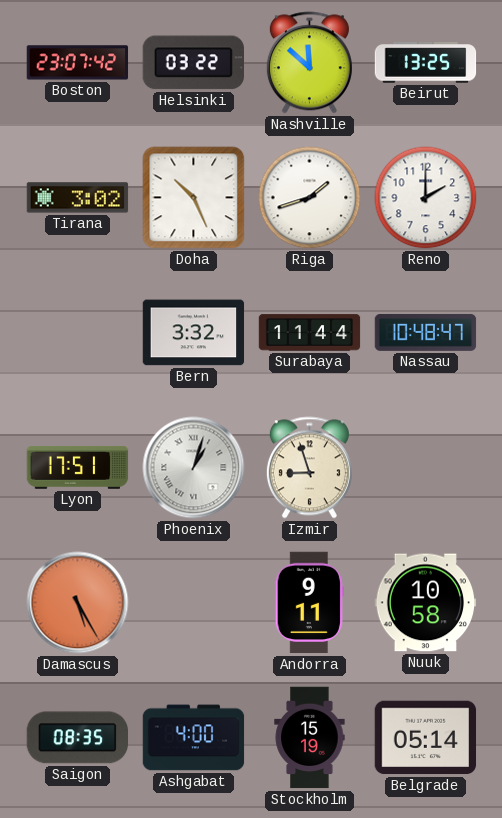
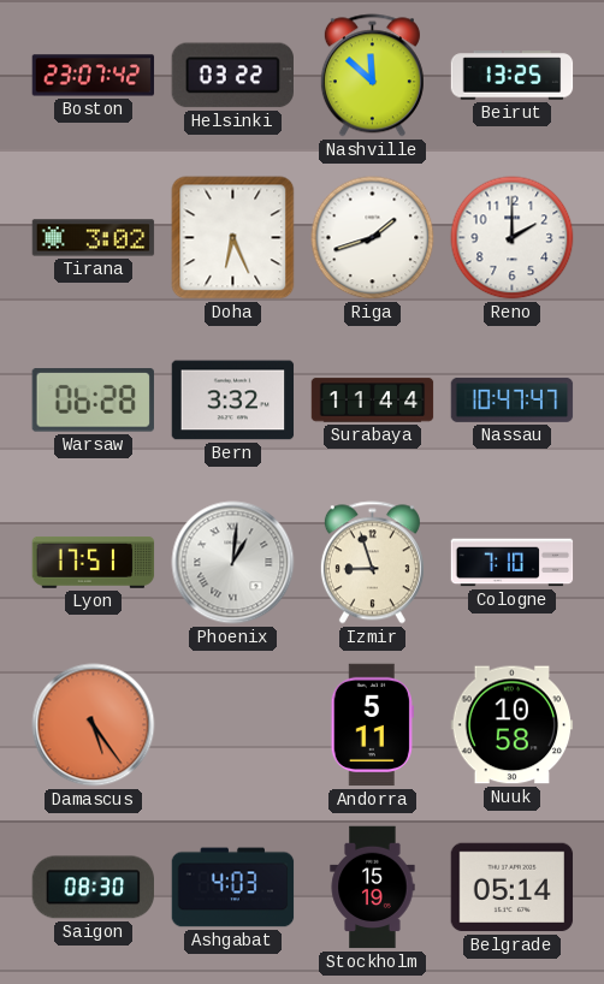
Doha: 10:26 -> 6:26 (233, 238)
Warsaw: none -> 06:28 (93, 401)
Nassau: 10:48 -> 10:47 (513, 399)
Phoenix: 1:03 -> 1:01 (233, 563)
Cologne: none -> 7:10 (513, 563)
Damascus: 5:25 -> 5:24 (94, 725)
Andorra: 9:11 -> 5:11 (372, 725)
Saigon: 08:35 -> 08:30 (94, 888)
Ashgabat: 4:00 -> 4:03 (233, 888)
